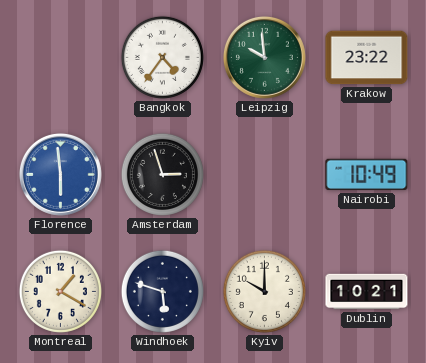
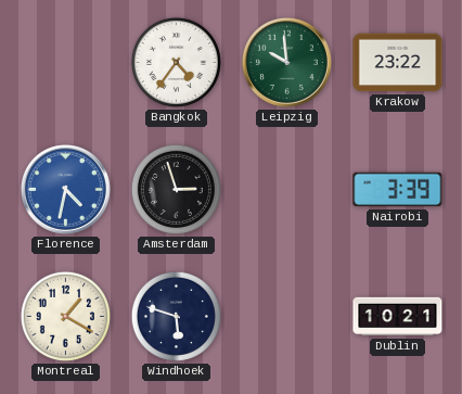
Florence: 5:59 -> 4:32 (65, 189)
Nairobi: 10:49 -> 3:39 (398, 190)
Kyiv: 10:00 -> none (264, 291)
